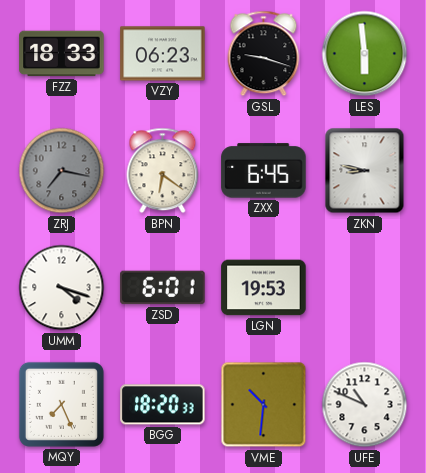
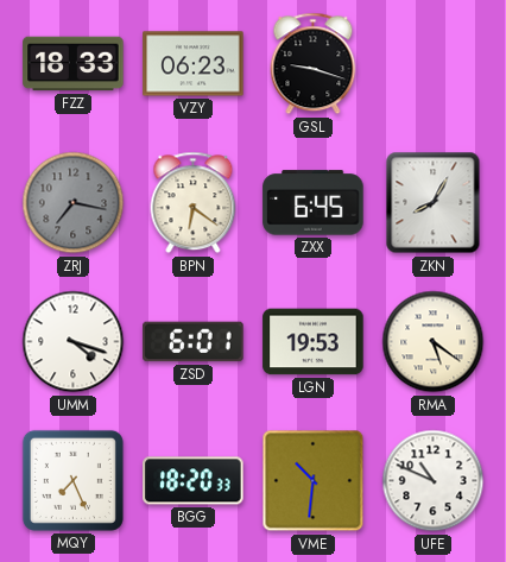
LES: 5:59 -> none (365, 54)
ZKN: 8:47 -> 8:05 (434, 203)
RMA: none -> 5:21 (434, 342)
